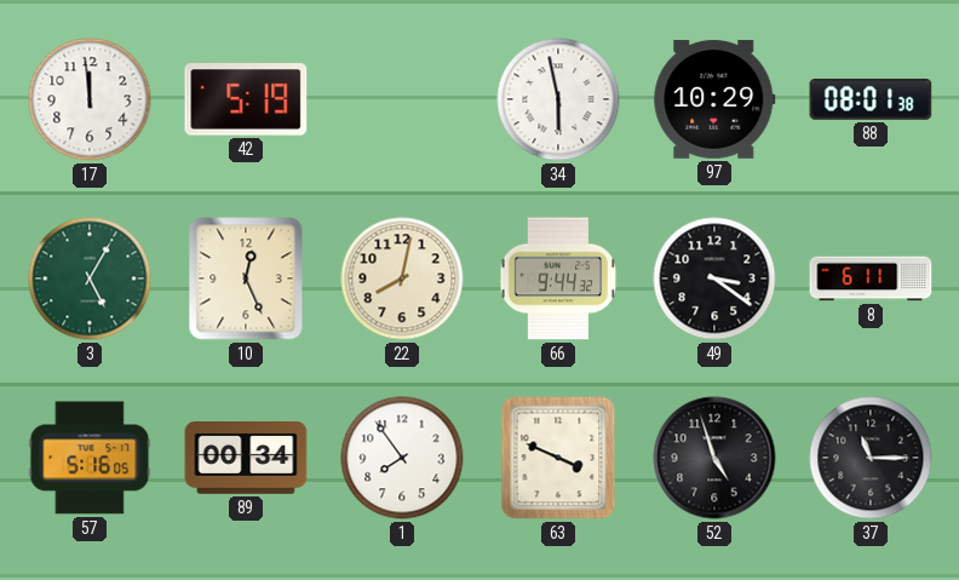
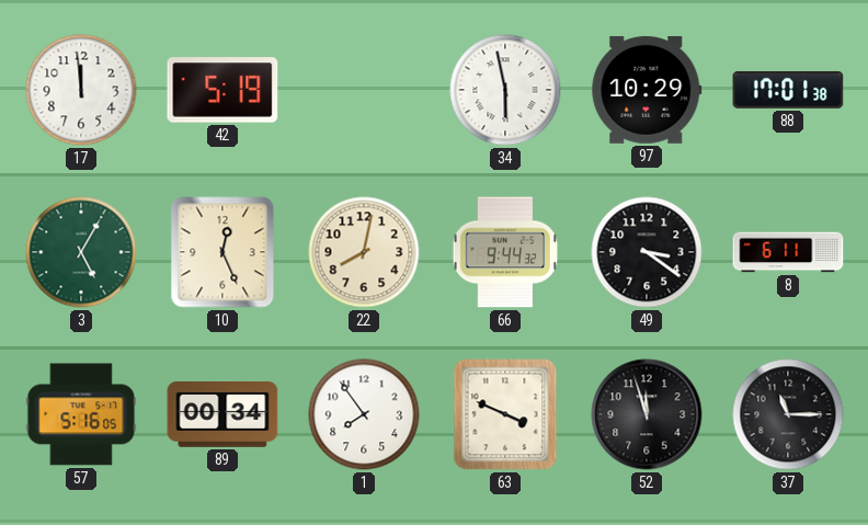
88: 08:01 -> 17:01 (788, 90)
52: 4:57 -> 11:57 (647, 414)
